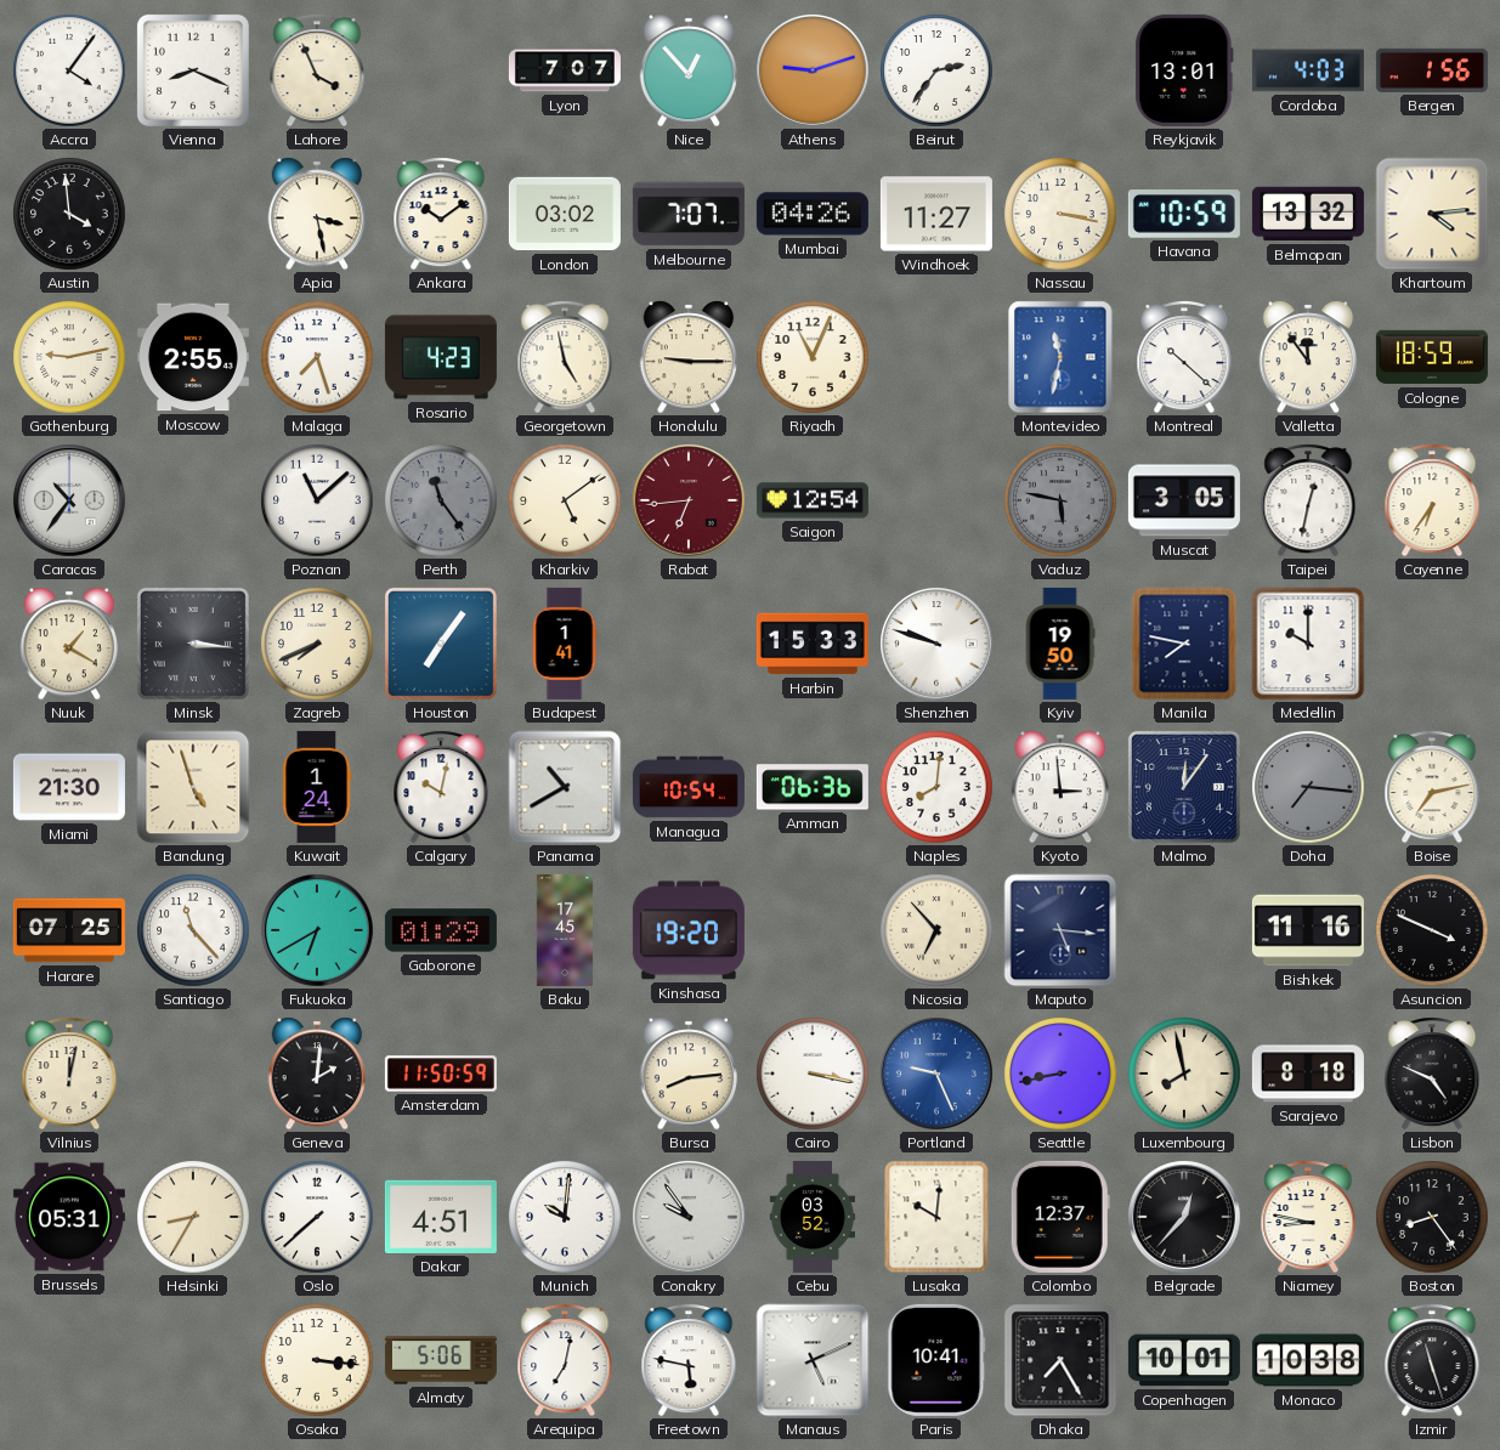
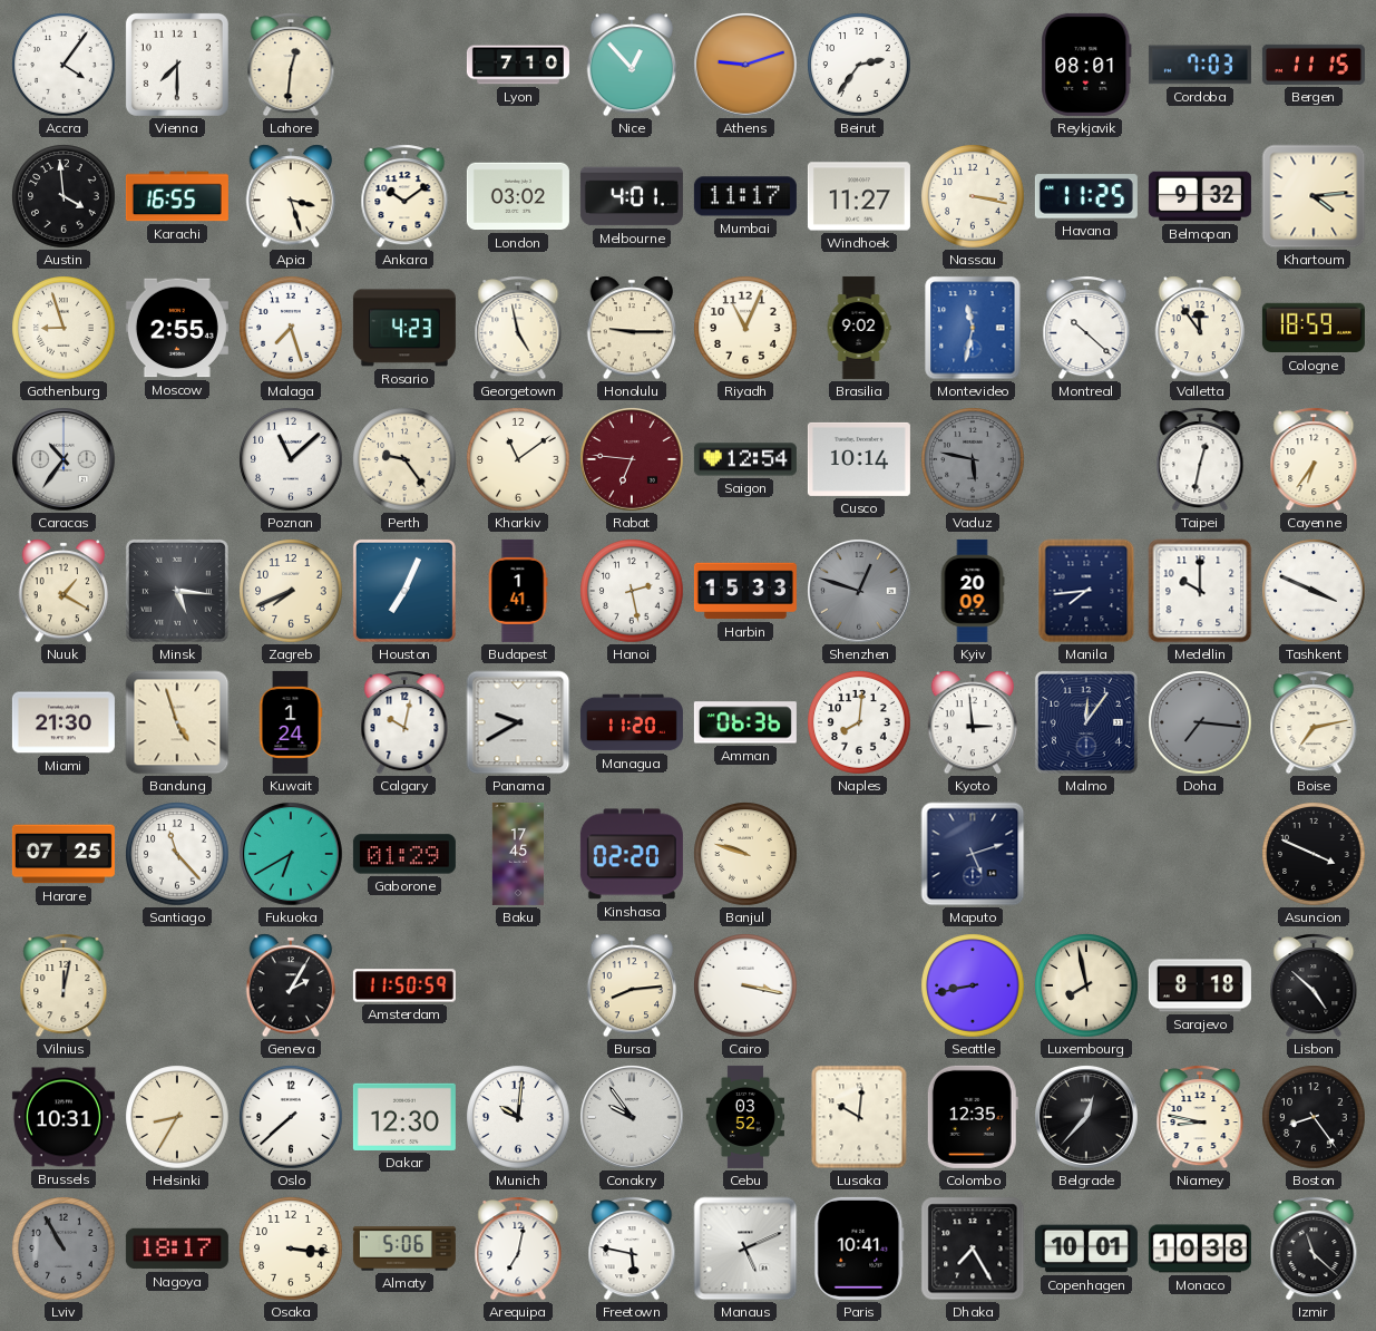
Vienna: 8:19 -> 7:30 (177, 65)
Lahore: 3:56 -> 12:31 (291, 65)
Lyon: 7:07 -> 7:10 (518, 65)
Reykjavik: 13:01 -> 08:01 (1086, 65)
Cordoba: 4:03 -> 7:03 (1200, 65)
Bergen: 1:56 -> 11:15 (1314, 65)
Karachi: none -> 16:55 (177, 196)
Apia: 3:28 -> 3:27 (291, 196)
Melbourne: 7:07 -> 4:01 (632, 196)
Mumbai: 04:26 -> 11:17 (745, 196)
Havana: 10:59 -> 11:25 (1086, 196)
Belmopan: 13:32 -> 9:32 (1200, 196)
Gothenburg: 9:13 -> 8:57 (64, 328)
Brasilia: none -> 9:02 (859, 328)
Perth: 11:24 -> 9:24 (404, 459)
Perth dial: grey -> cream (404, 459)
Kharkiv: 5:09 -> 11:09 (518, 459)
Rabat: 6:44 -> 6:46 (633, 460)
Cusco: none -> 10:14 (859, 459)
Muscat: 3:05 -> none (1184, 500)
Minsk: 3:16 -> 5:16 (177, 591)
Houston: 7:06 -> 7:04 (404, 591)
Hanoi: none -> 2:28 (632, 591)
Shenzhen: 9:48 -> 12:48 (860, 592)
Shenzhen dial: white -> grey (860, 592)
Kyiv: 19:50 -> 20:09 (973, 591)
Manila: 7:47 -> 7:44 (1086, 591)
Tashkent: none -> 3:49 (1314, 591)
Panama: 10:40 -> 9:40 (518, 722)
Managua: 10:54 -> 11:20 (632, 722)
Kinshasa: 19:20 -> 02:20 (632, 854)
Banjul: none -> 9:48 (745, 854)
Nicosia: 6:53 -> none (936, 930)
Maputo: 5:16 -> 5:12 (973, 854)
Bishkek: 11:16 -> none (1308, 930)
Geneva: 2:01 -> 2:05 (291, 985)
Portland: 9:26 -> none (938, 1075)
Lisbon: 4:49 -> 4:52 (1314, 985)
Brussels: 05:31 -> 10:31 (64, 1117)
Dakar: 4:51 -> 12:30 (404, 1117)
Colombo: 12:37 -> 12:35 (973, 1117)
Lviv: none -> 10:55 (64, 1249)
Nagoya: none -> 18:17 (177, 1249)
Izmir: 11:27 -> 11:22 (1314, 1249)
